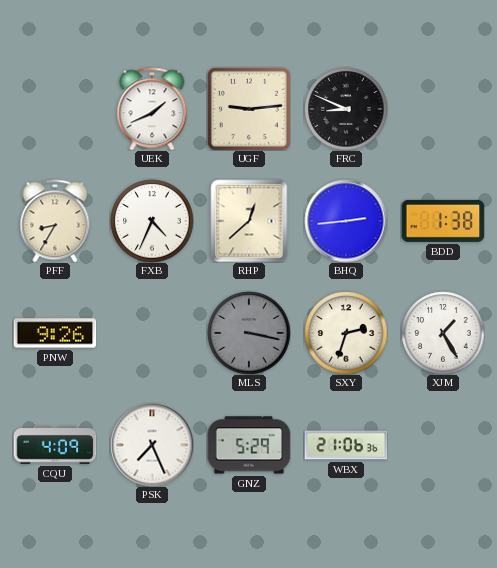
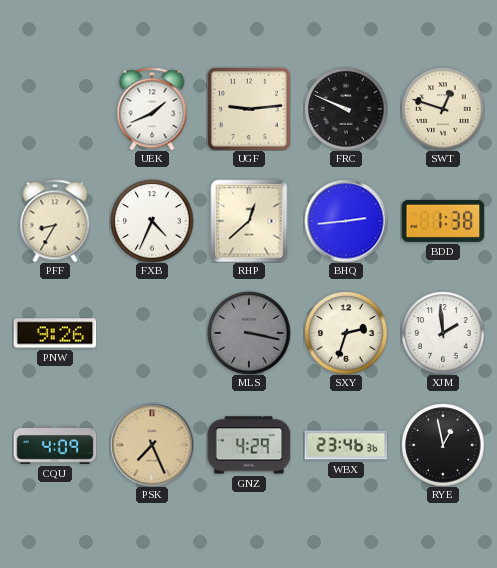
FRC: 8:49 -> 9:49 (346, 109)
SWT: none -> 12:48 (443, 109)
XJM: 1:25 -> 1:59 (443, 333)
PSK dial: white -> champagne (152, 445)
GNZ: 5:29 -> 4:29 (249, 445)
WBX: 21:06 -> 23:46 (346, 445)
RYE: none -> 12:58 (443, 445)
